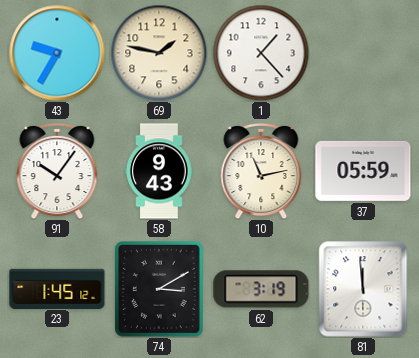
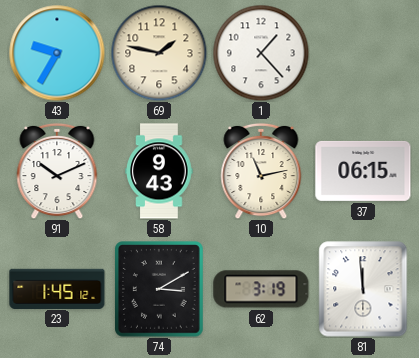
91: 10:06 -> 10:11 (57, 171)
37: 05:59 -> 06:15 (363, 171)
